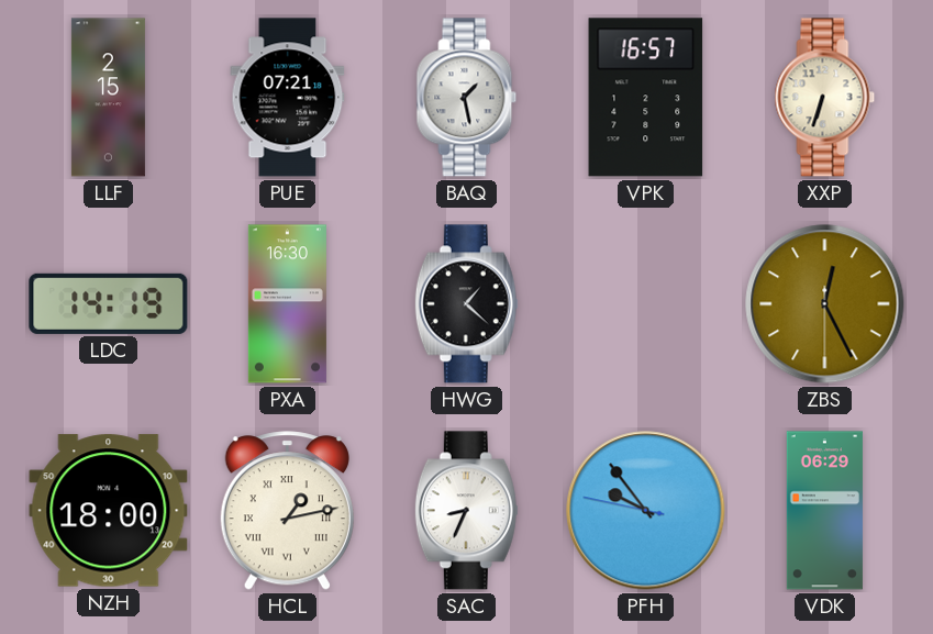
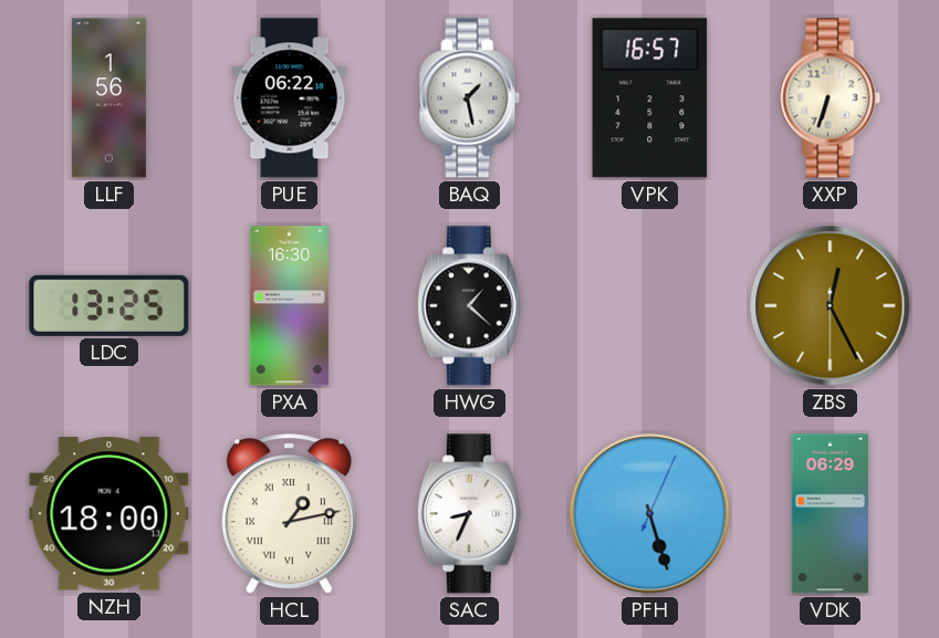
LLF: 2:15 -> 1:56 (108, 98)
PUE: 07:21 -> 06:22 (290, 98)
LDC: 14:19 -> 13:25 (109, 305)
PFH: 9:53 -> 5:27 (650, 514)
